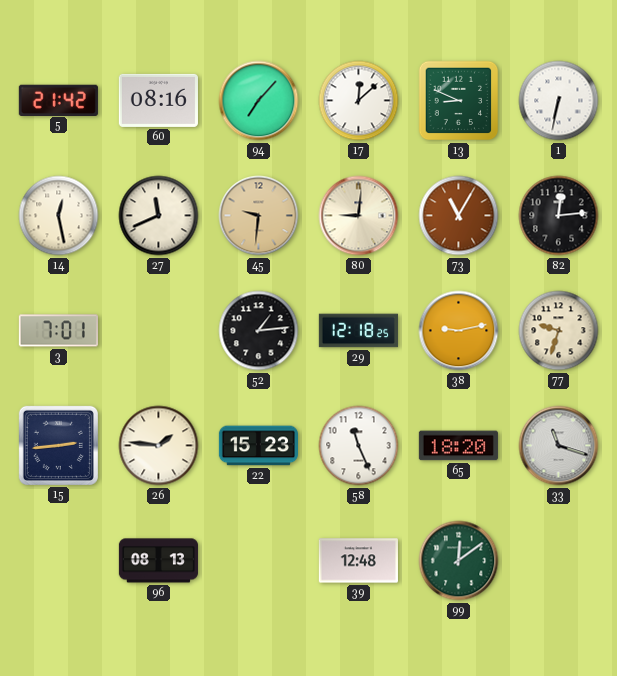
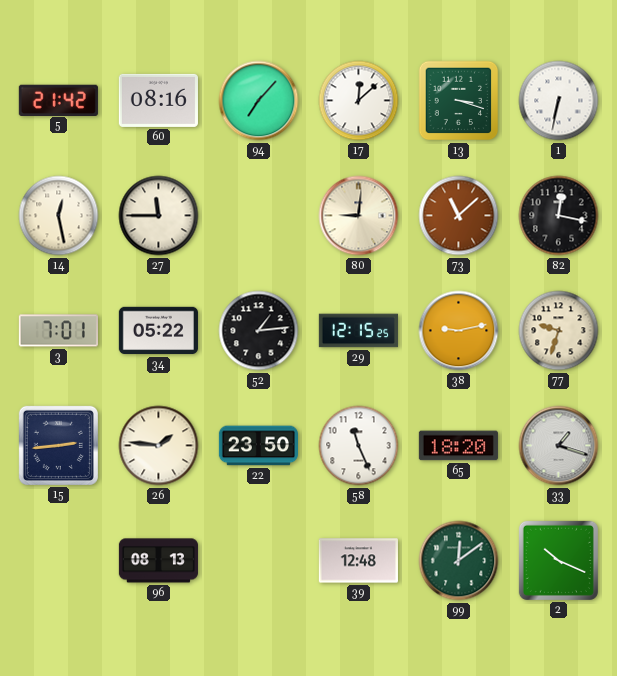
13: 8:49 -> 3:18 (459, 101)
27: 11:41 -> 11:45 (159, 216)
45: 9:31 -> none (259, 216)
73: 11:05 -> 11:08 (459, 216)
82: 12:14 -> 12:17 (559, 216)
34: none -> 05:22 (158, 331)
29: 12:18 -> 12:15 (358, 331)
22: 15:23 -> 23:50 (258, 446)
33: 11:18 -> 1:18 (559, 446)
2: none -> 10:19 (558, 560)
